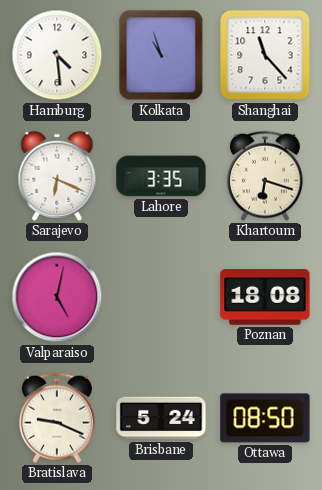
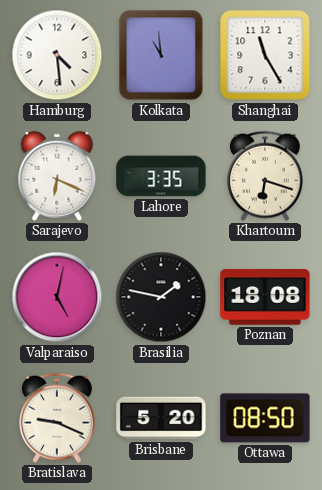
Kolkata: 10:57 -> 10:59 (161, 55)
Shanghai: 11:23 -> 11:25 (265, 55)
Brasilia: none -> 1:47 (161, 297)
Brisbane: 5:24 -> 5:20 (161, 418)
